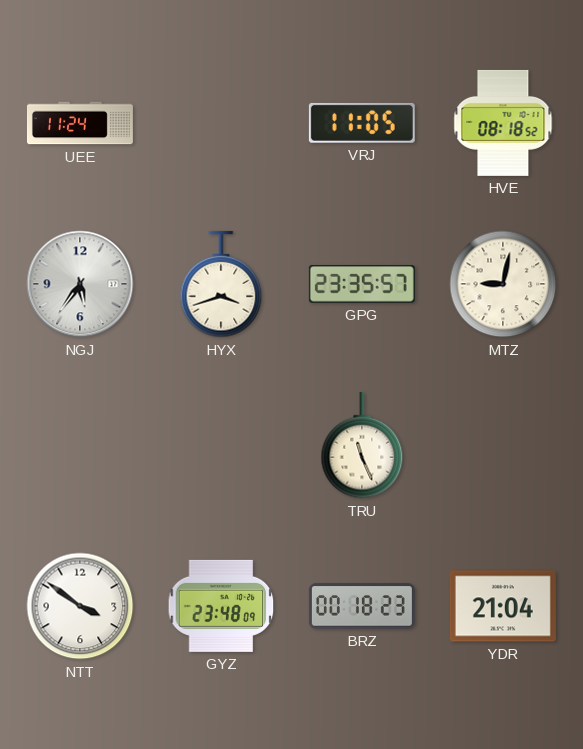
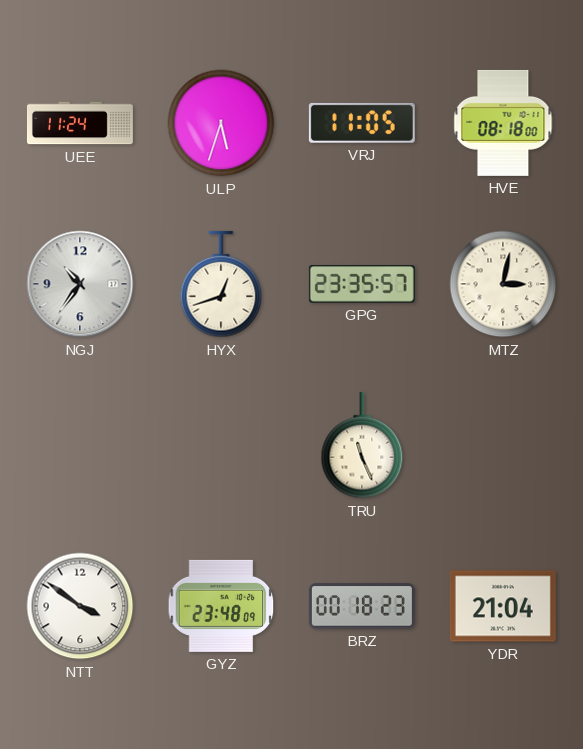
ULP: none -> 5:33 (221, 123)
HVE: 08:18:52 -> 08:18:00 (503, 123)
NGJ: 5:36 -> 10:36 (80, 284)
HYX: 3:42 -> 12:42 (221, 284)
MTZ: 9:02 -> 3:02 (503, 284)
